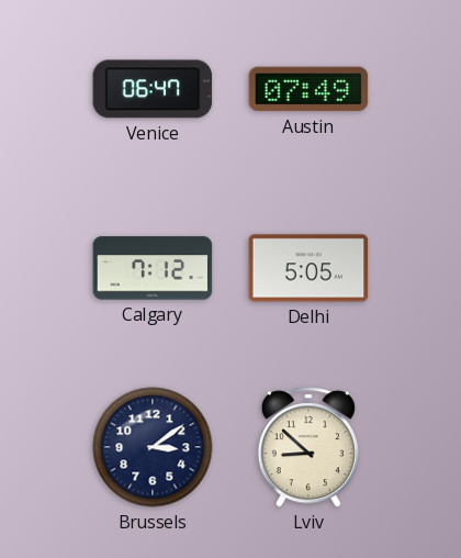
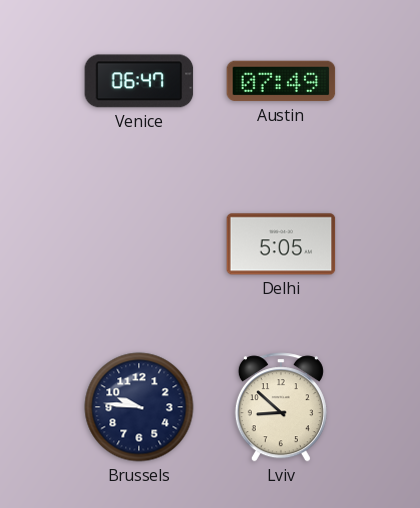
Calgary: 7:12 -> none (153, 268)
Brussels: 3:09 -> 9:46 (139, 407)
